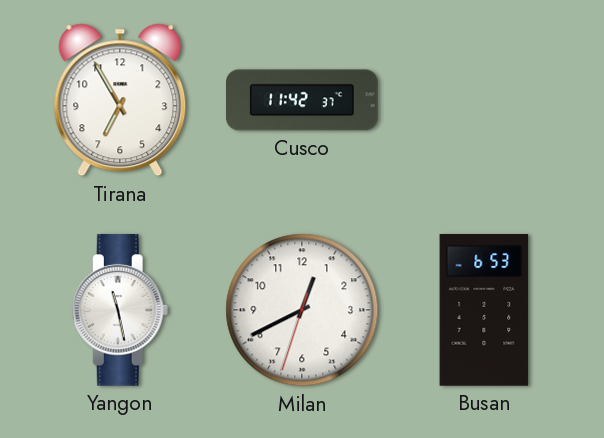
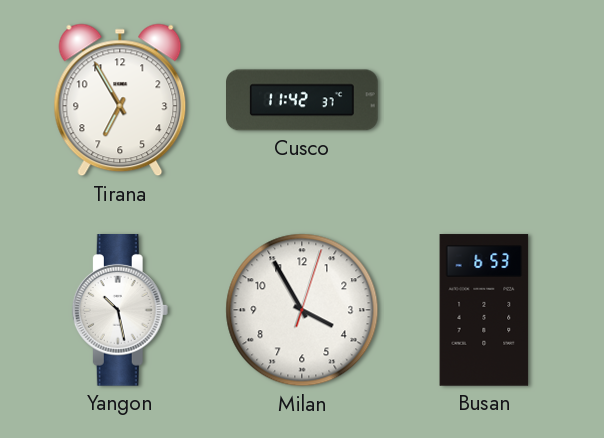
Yangon: 11:28 -> 10:28 (120, 311)
Milan: 12:40 -> 3:55 (302, 310)
